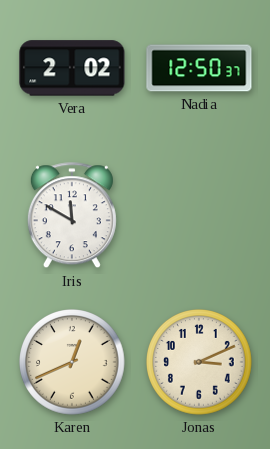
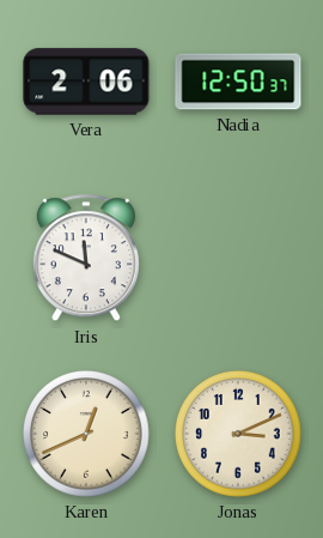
Vera: 2:02 -> 2:06 (86, 81)
Iris: 11:50 -> 11:49 (86, 259)
